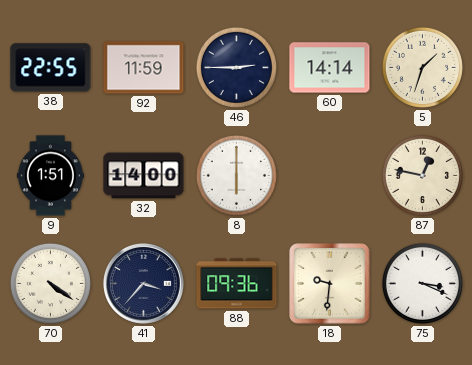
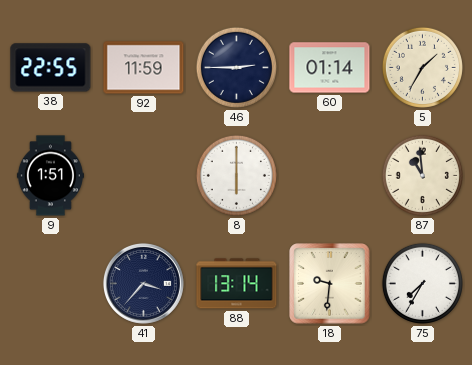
60: 14:14 -> 01:14 (330, 68)
5: 1:33 -> 1:35 (422, 67)
32: 14:00 -> none (144, 176)
87: 12:47 -> 10:59 (422, 175)
70: 4:21 -> none (50, 283)
88: 09:36 -> 13:14 (237, 284)
75: 3:19 -> 7:35 (422, 283)
